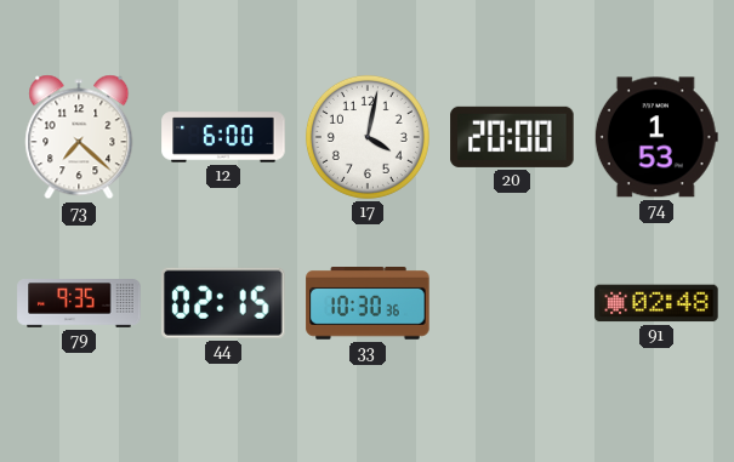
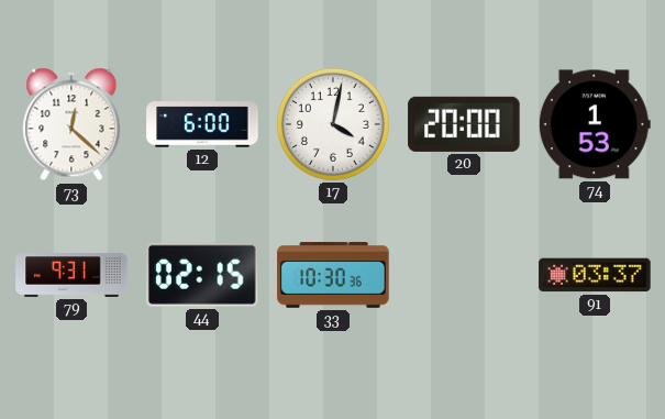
73: 7:22 -> 12:22 (71, 124)
79: 9:35 -> 9:31 (71, 276)
91: 02:48 -> 03:37 (595, 275)
